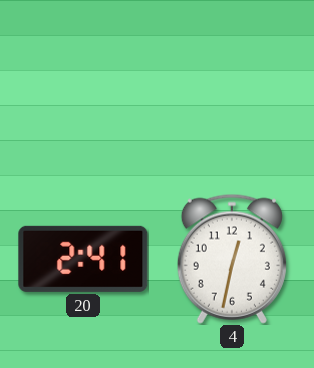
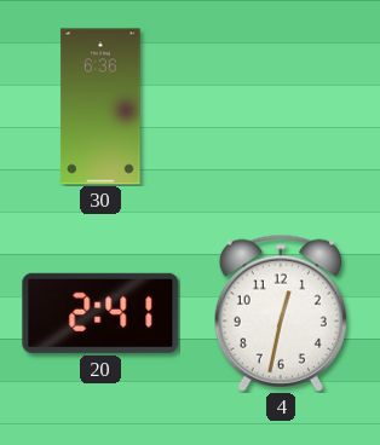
30: none -> 6:36 (100, 106)
